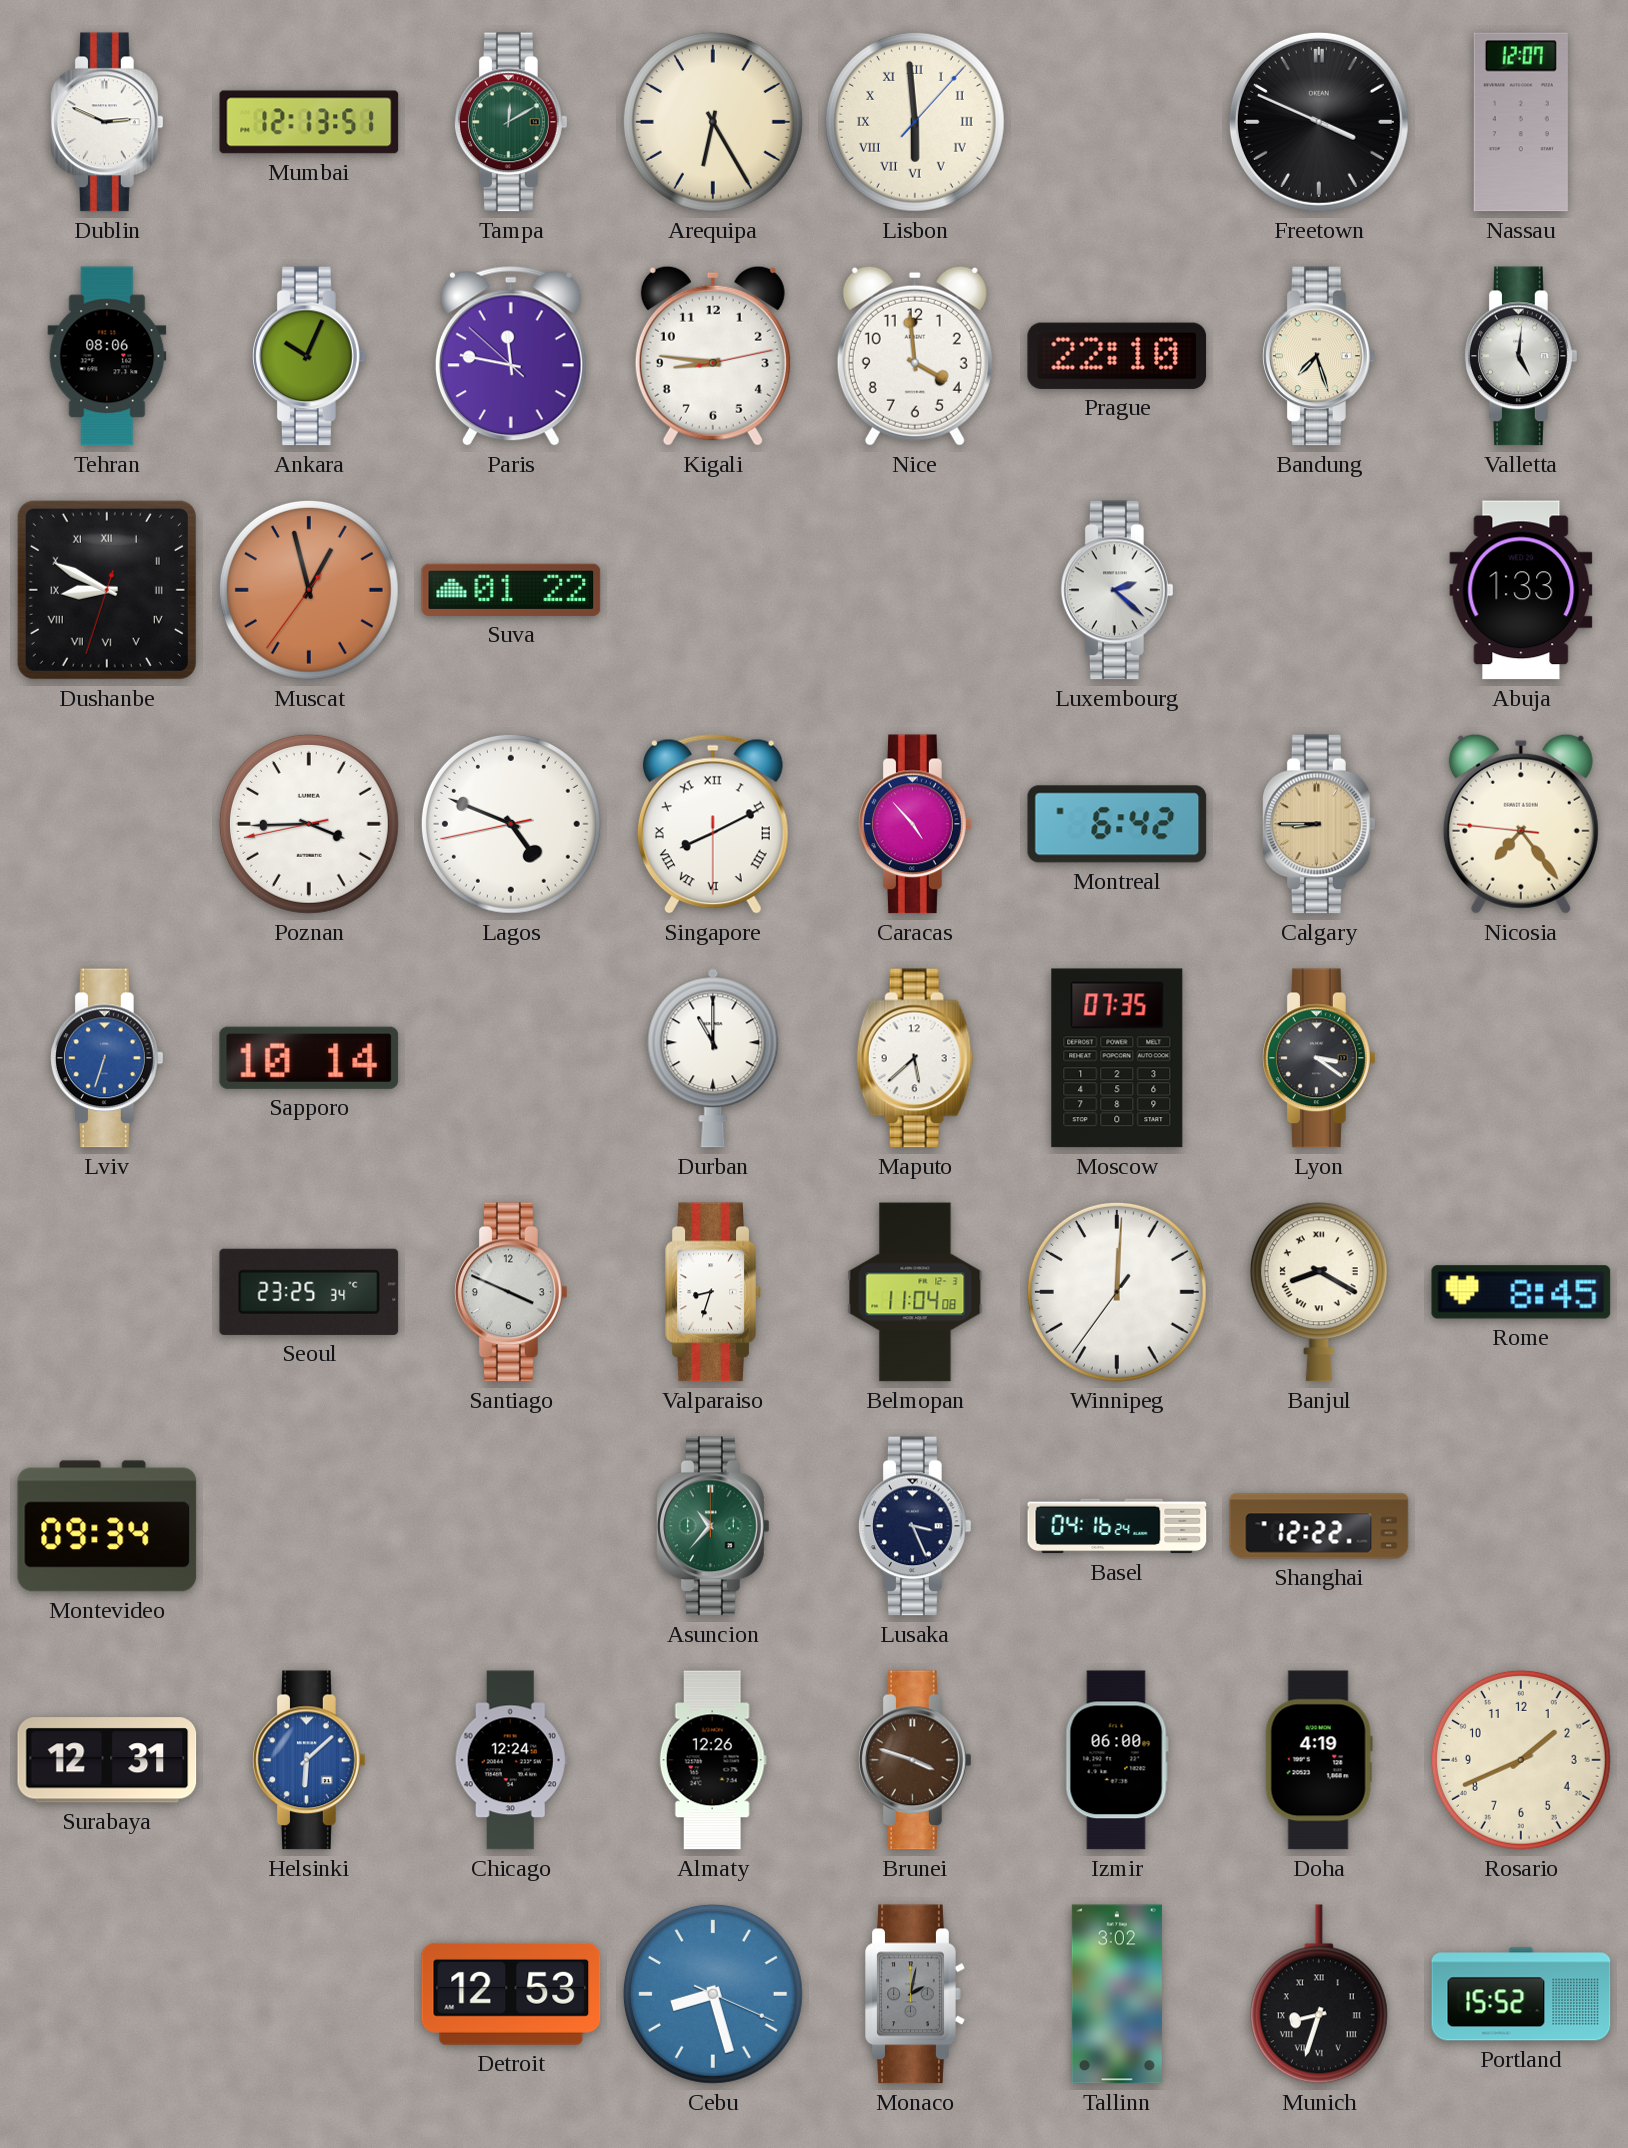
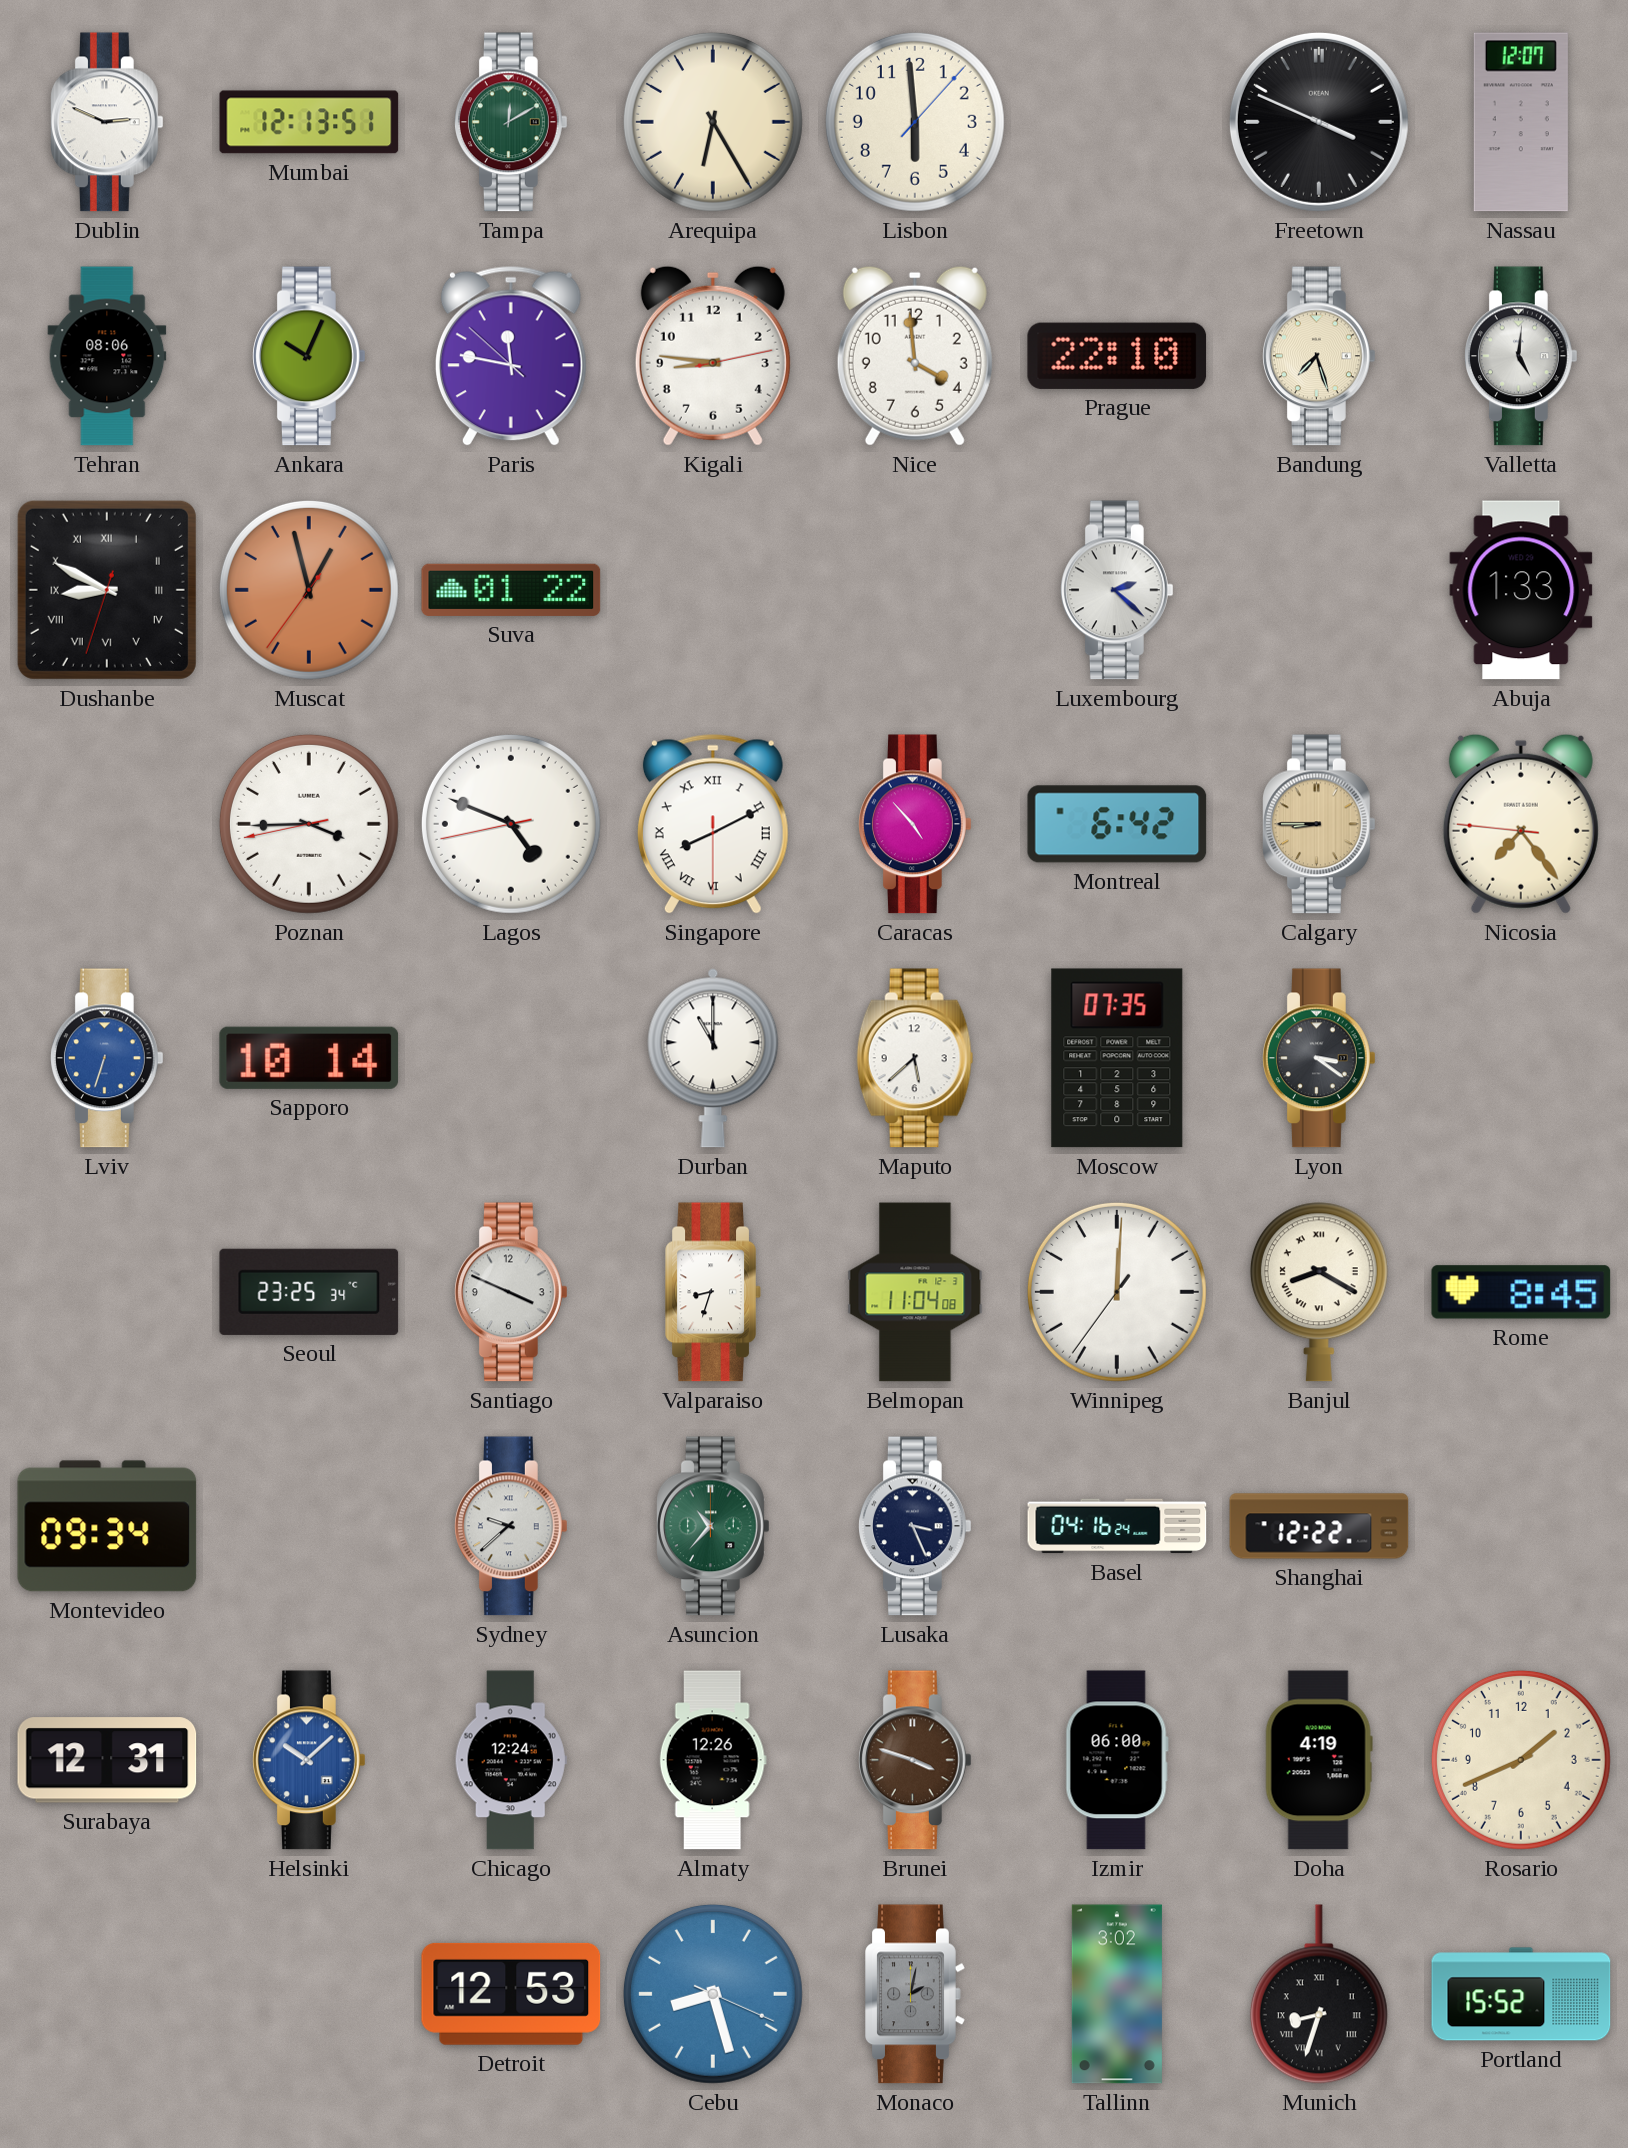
Lisbon numerals: Roman -> Arabic (915, 122)
Sydney: none -> 9:38 (512, 1526)
Helsinki: 6:08 -> 10:08 (310, 1760)
